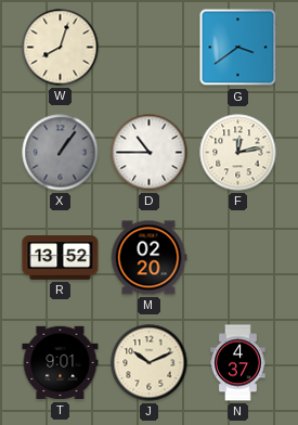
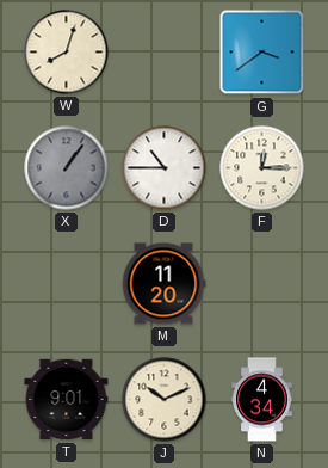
F: 12:13 -> 12:15 (262, 168)
R: 13:52 -> none (61, 258)
M: 02:20 -> 11:20 (163, 284)
N: 4:37 -> 4:34 (262, 400)
